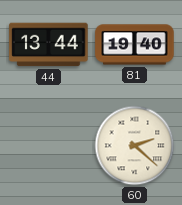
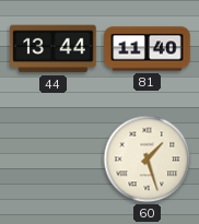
81: 19:40 -> 11:40 (148, 49)
60: 2:22 -> 1:27 (148, 160)
